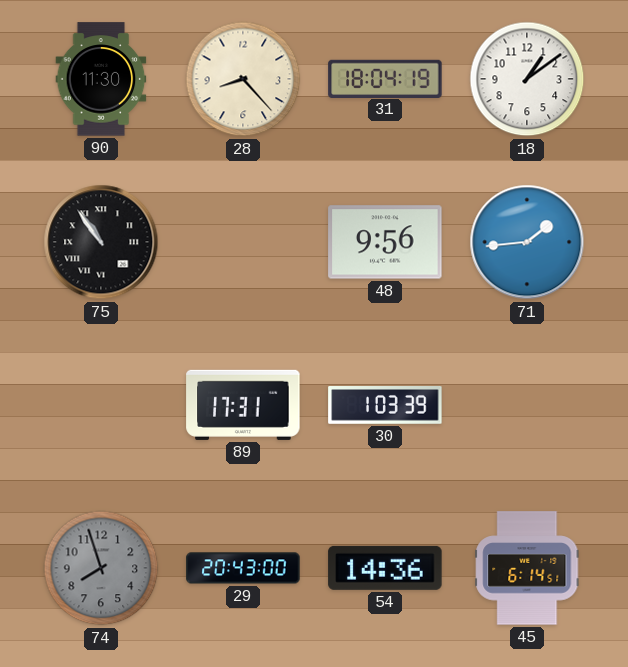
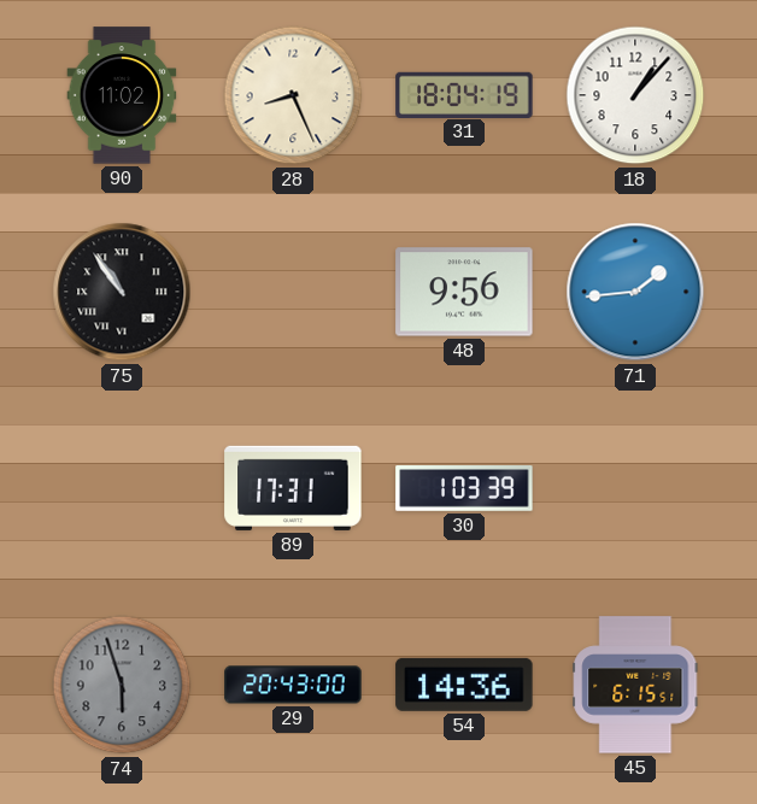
90: 11:30 -> 11:02 (122, 95)
28: 8:23 -> 8:26 (293, 95)
18: 1:09 -> 1:07 (635, 95)
74: 7:57 -> 5:57 (122, 685)
45: 6:14 -> 6:15 (635, 685)
